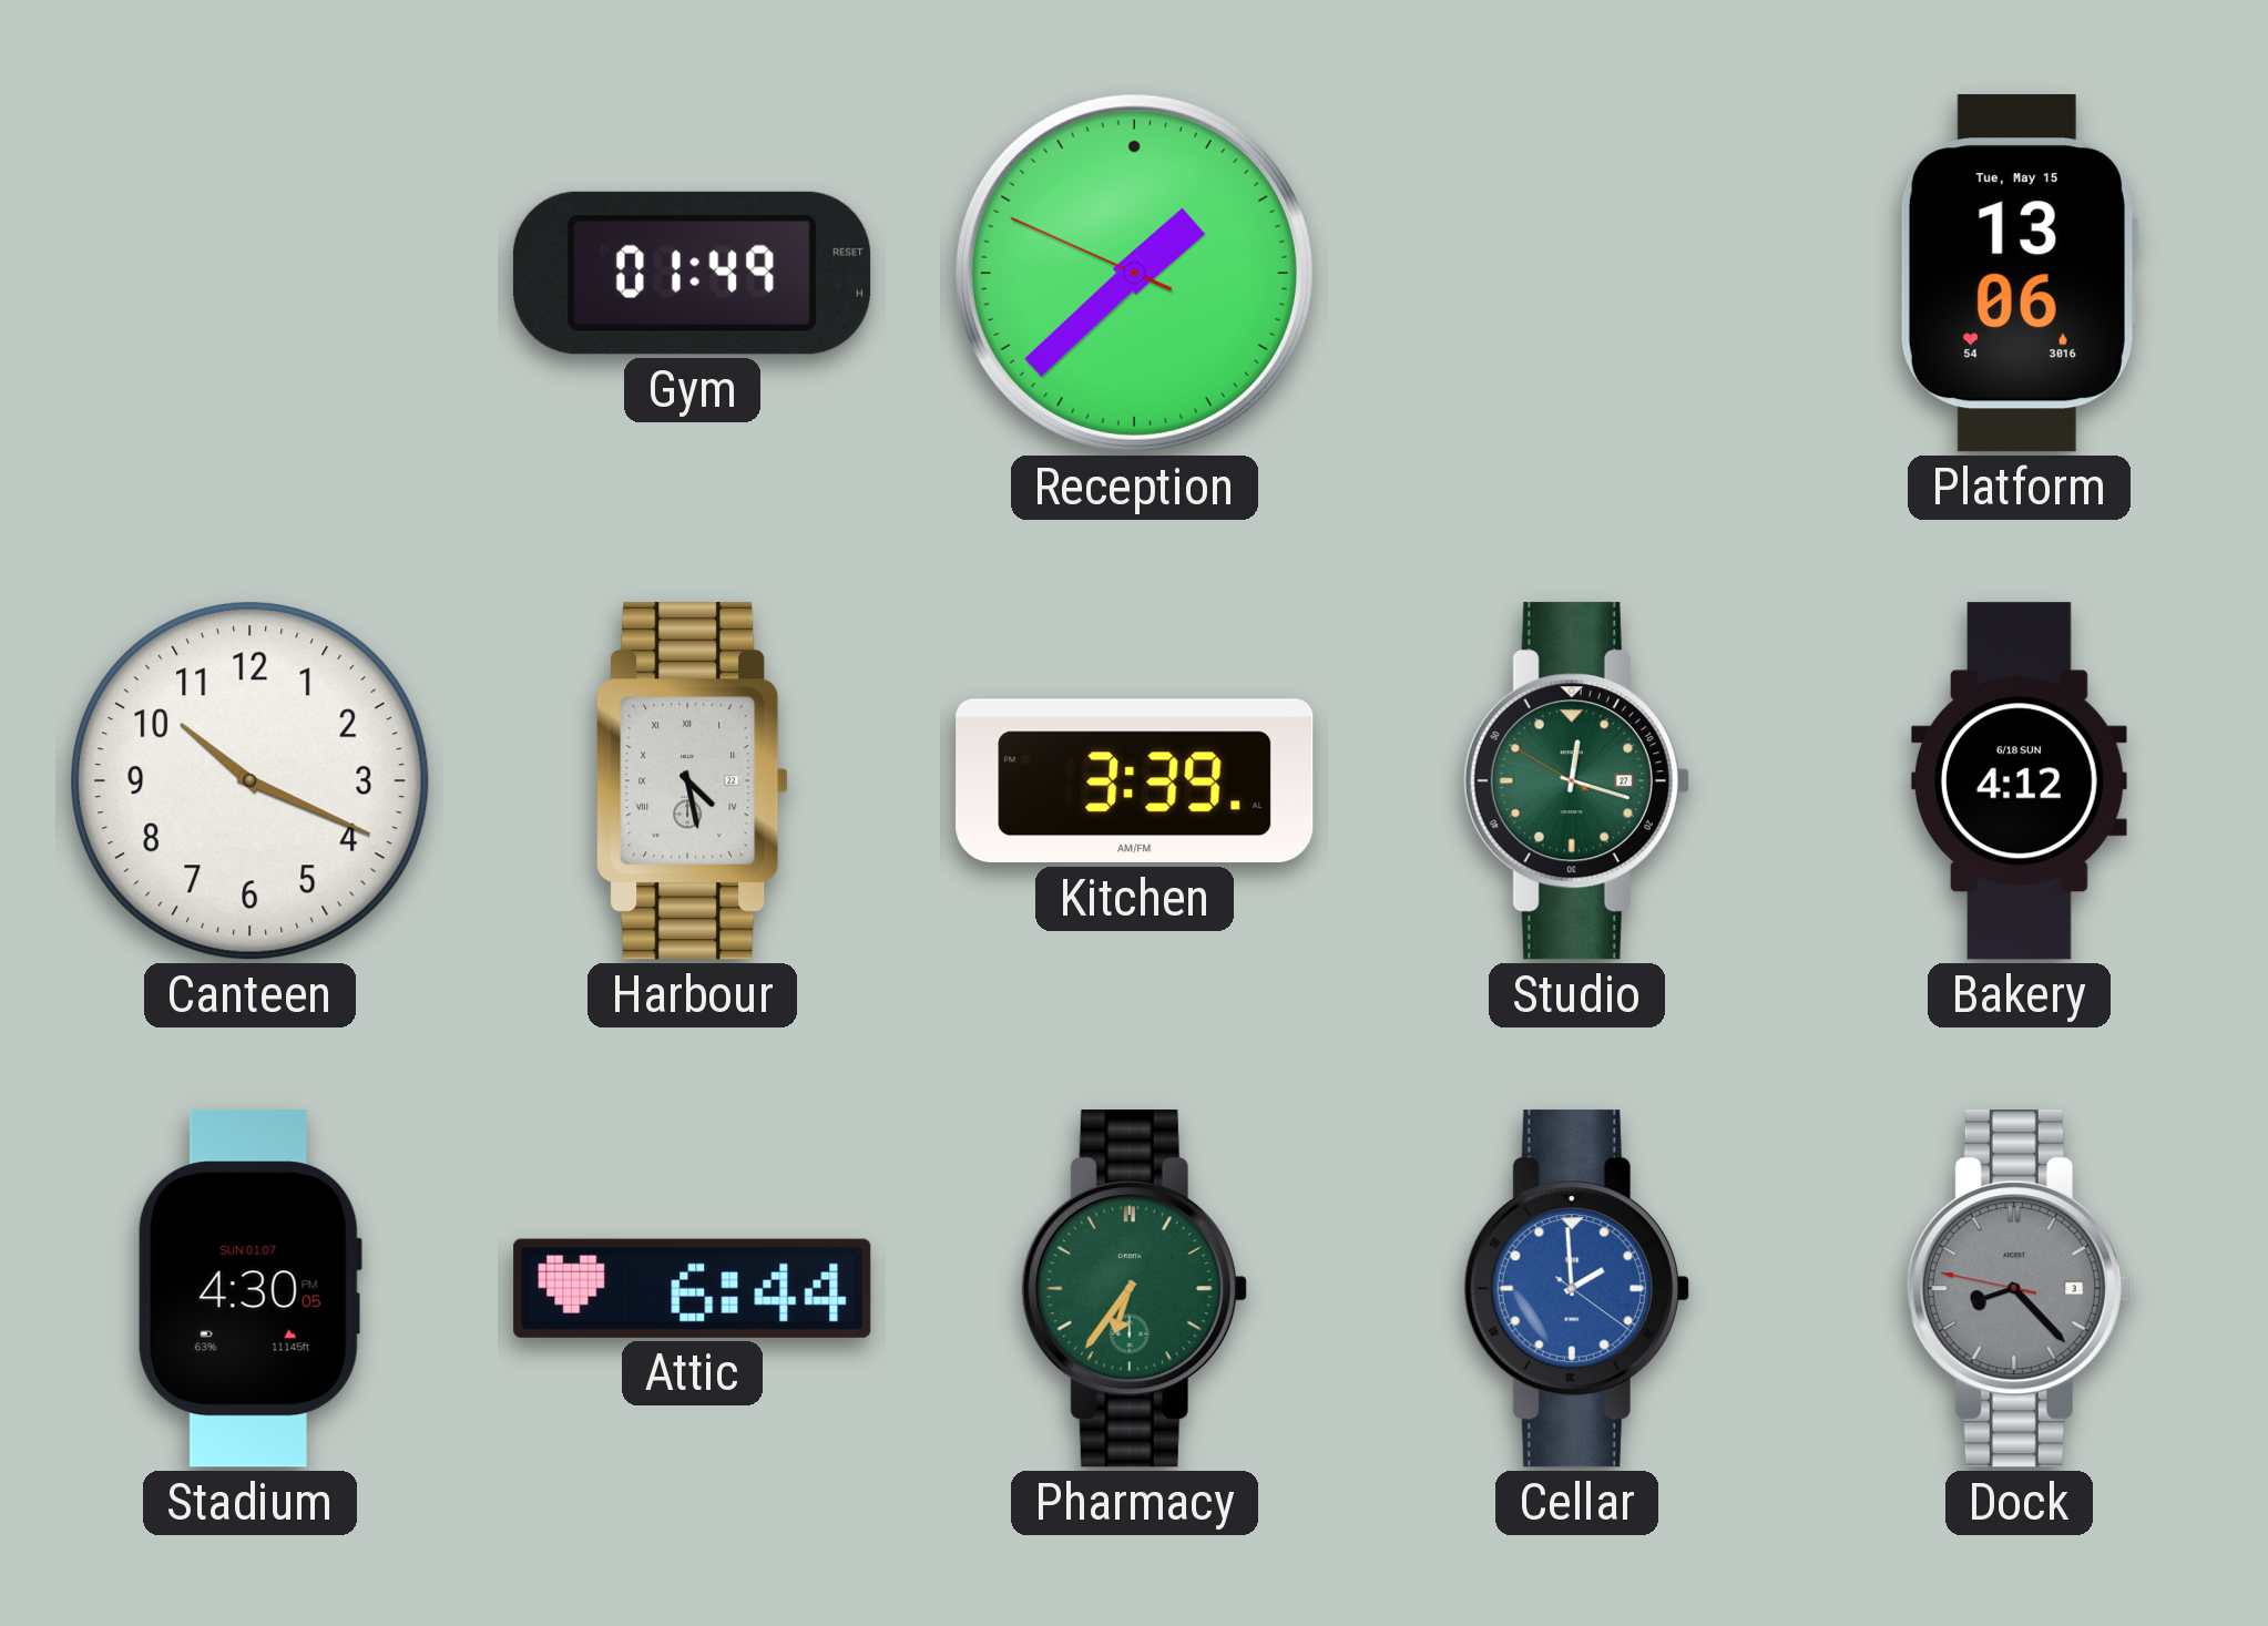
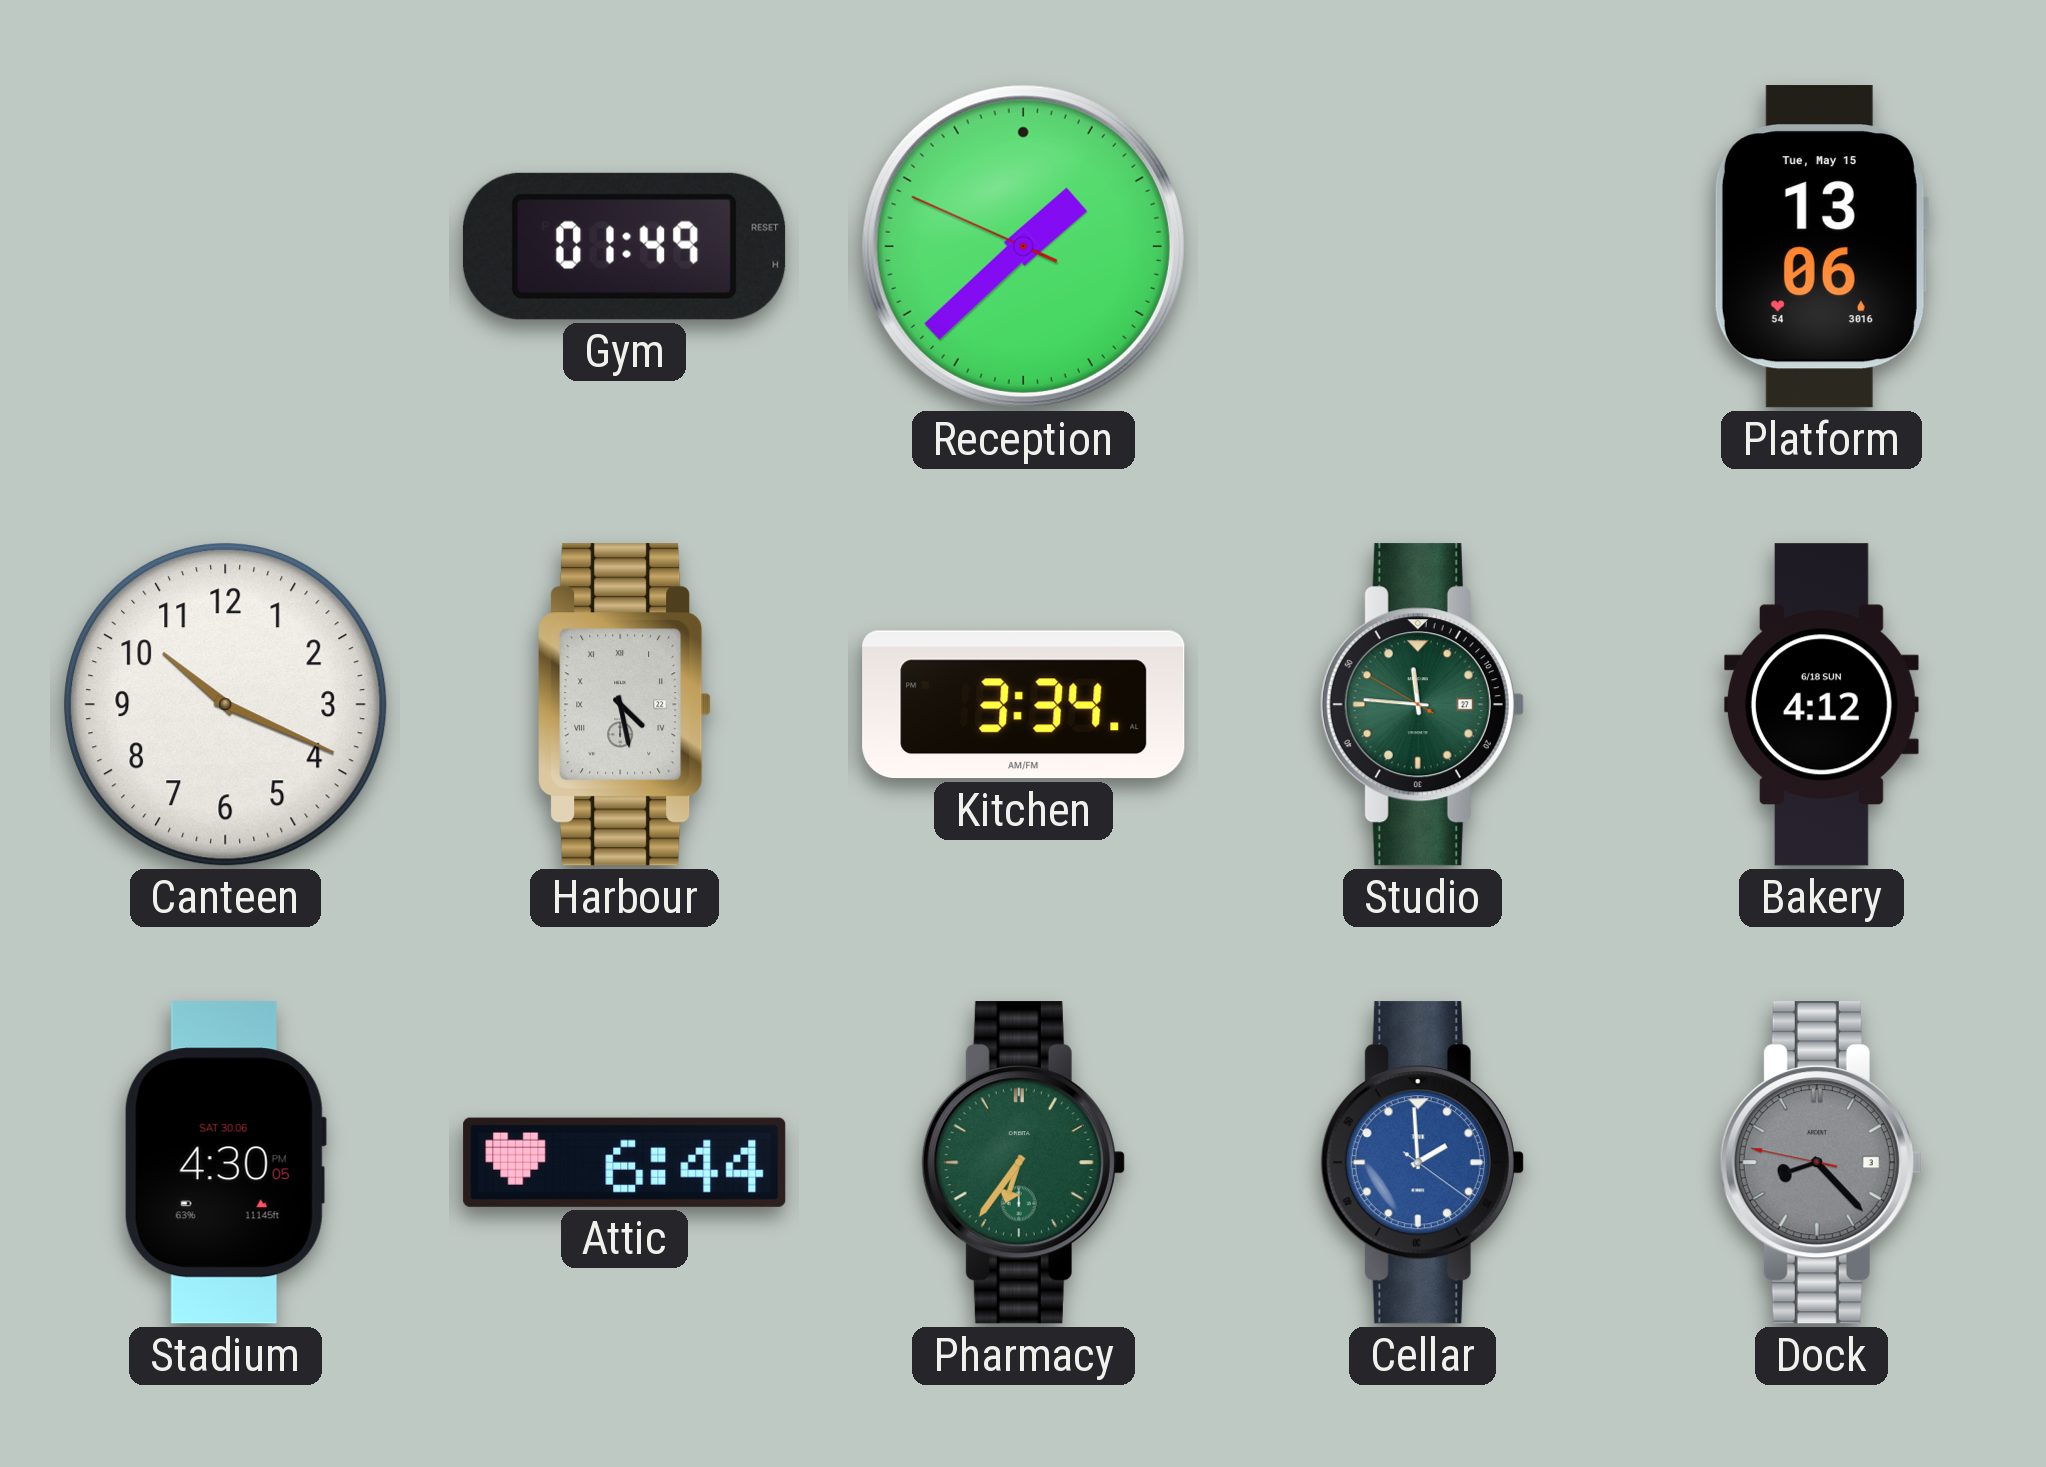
Kitchen: 3:39 -> 3:34 (1024, 705)
Studio: 12:17 -> 11:45 (1422, 705)
Stadium date: SUN 01.07 -> SAT 30.06 (225, 1163)
